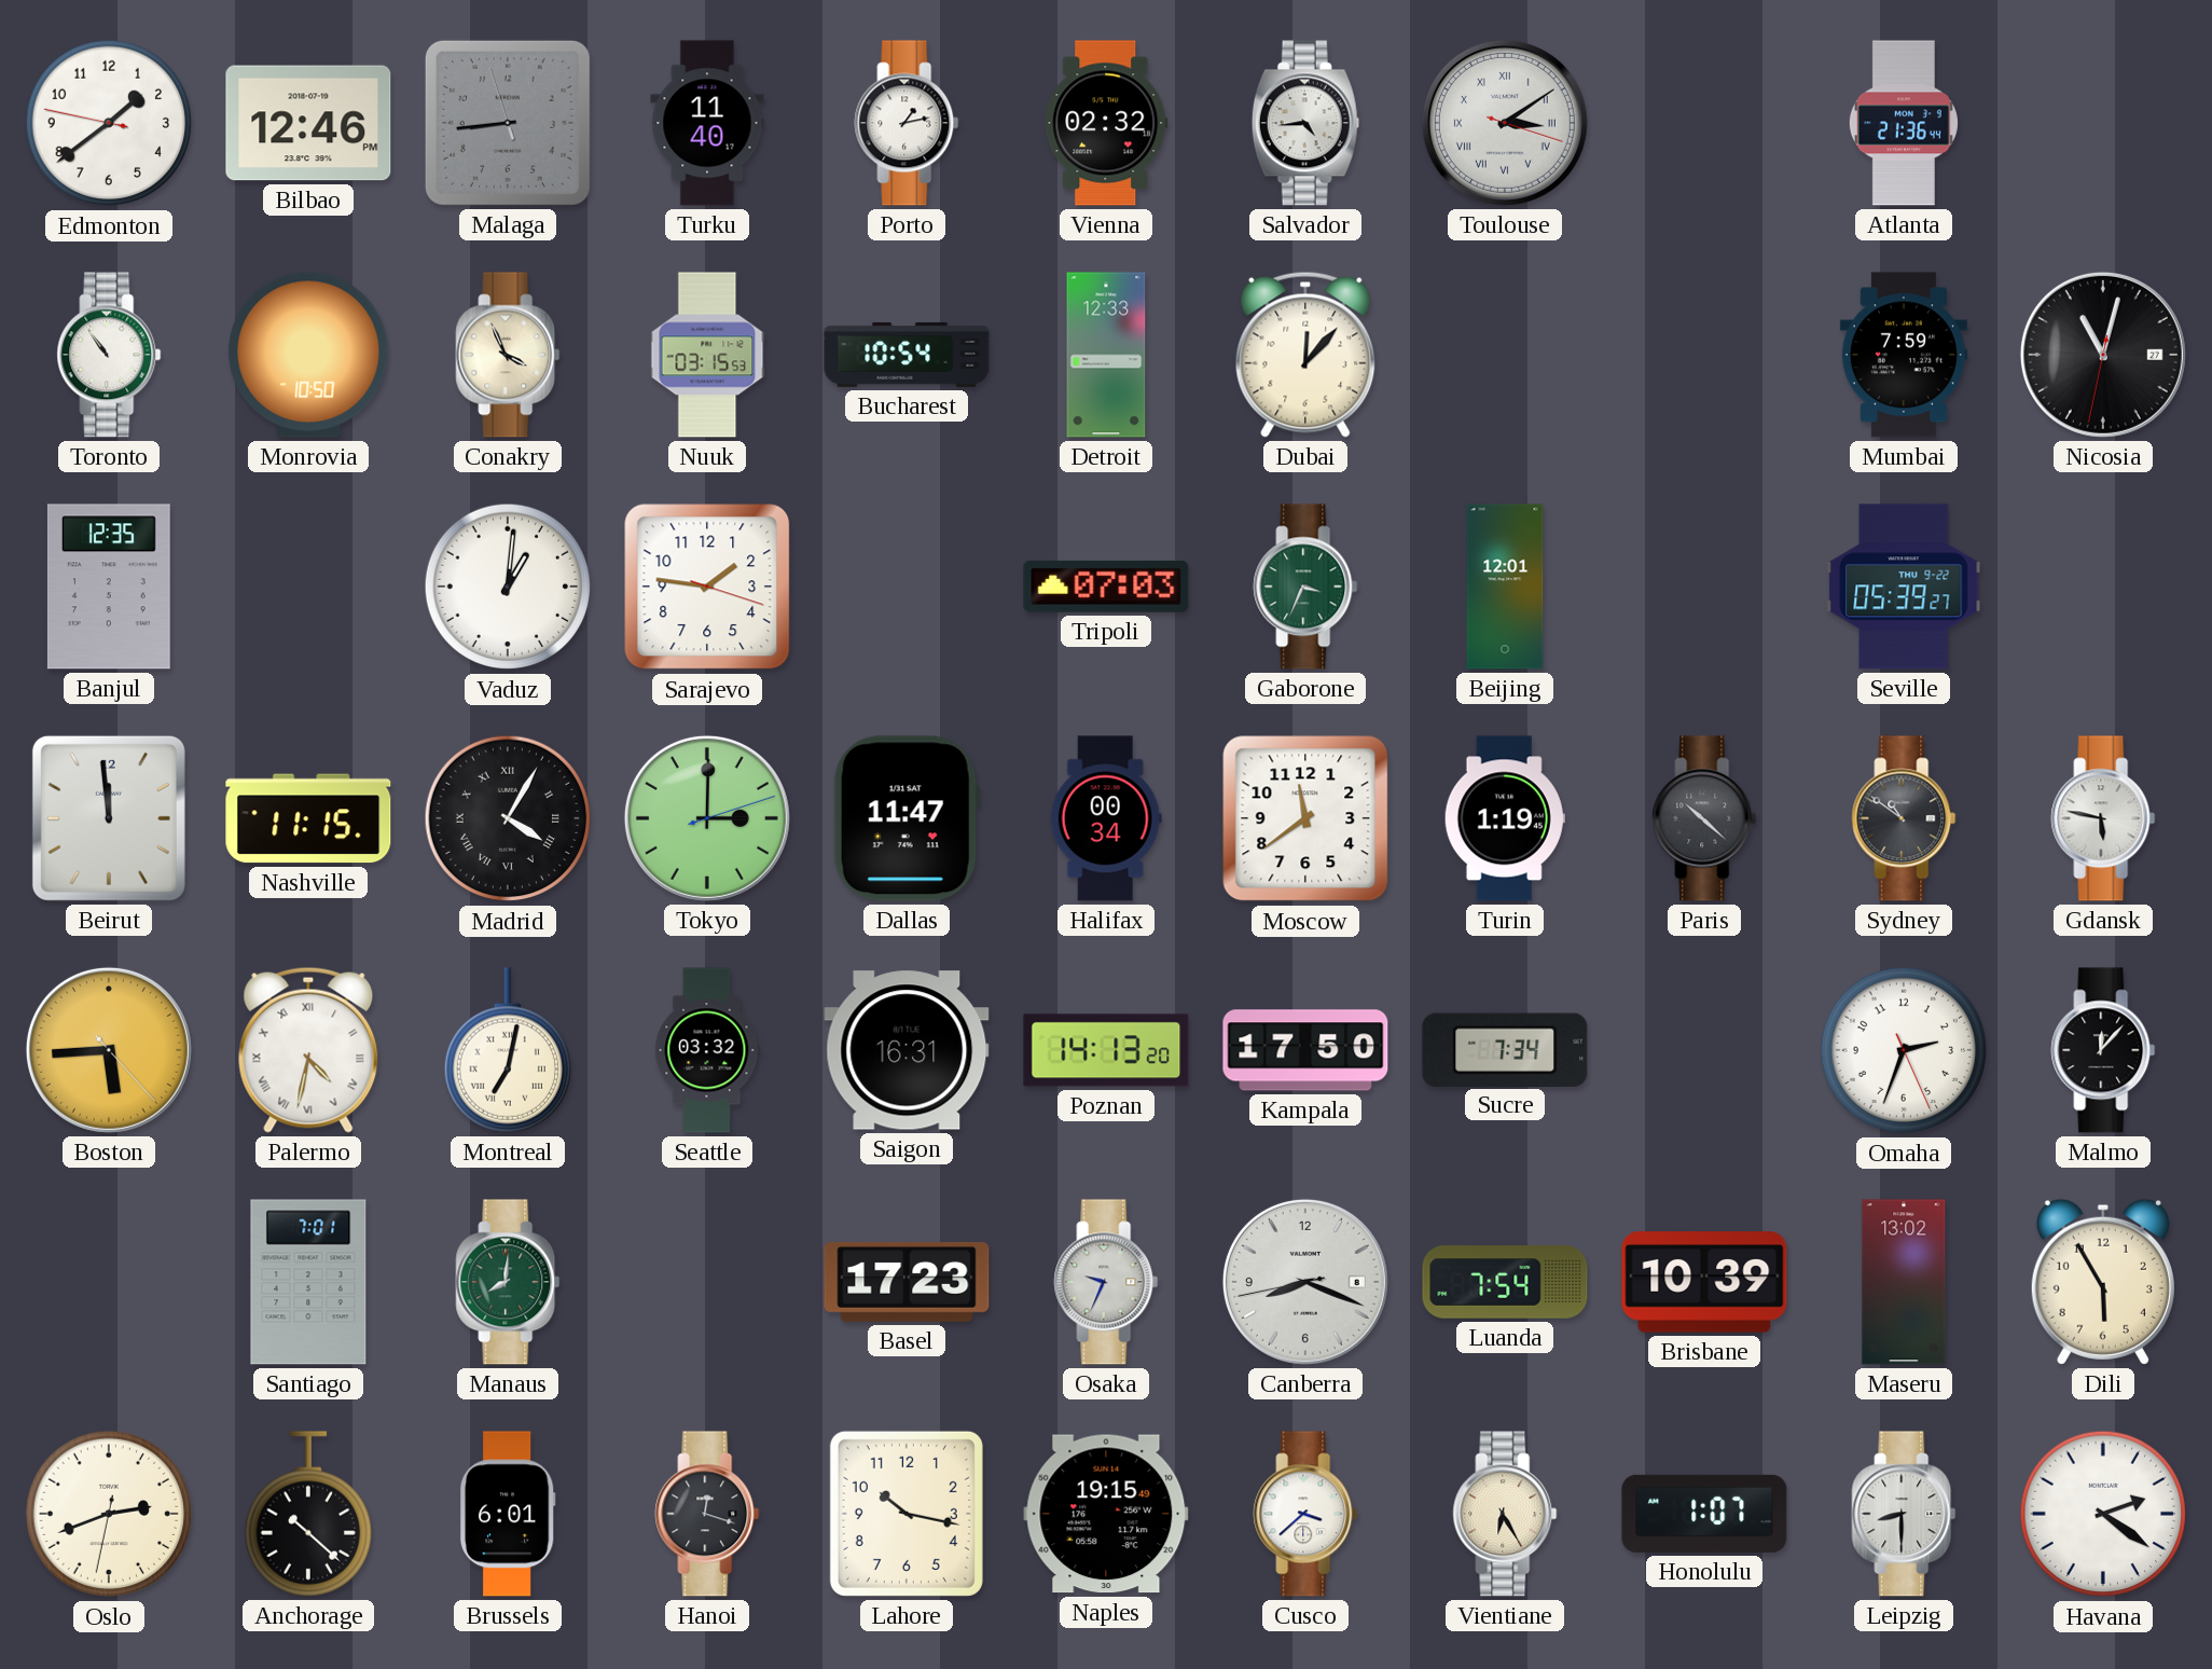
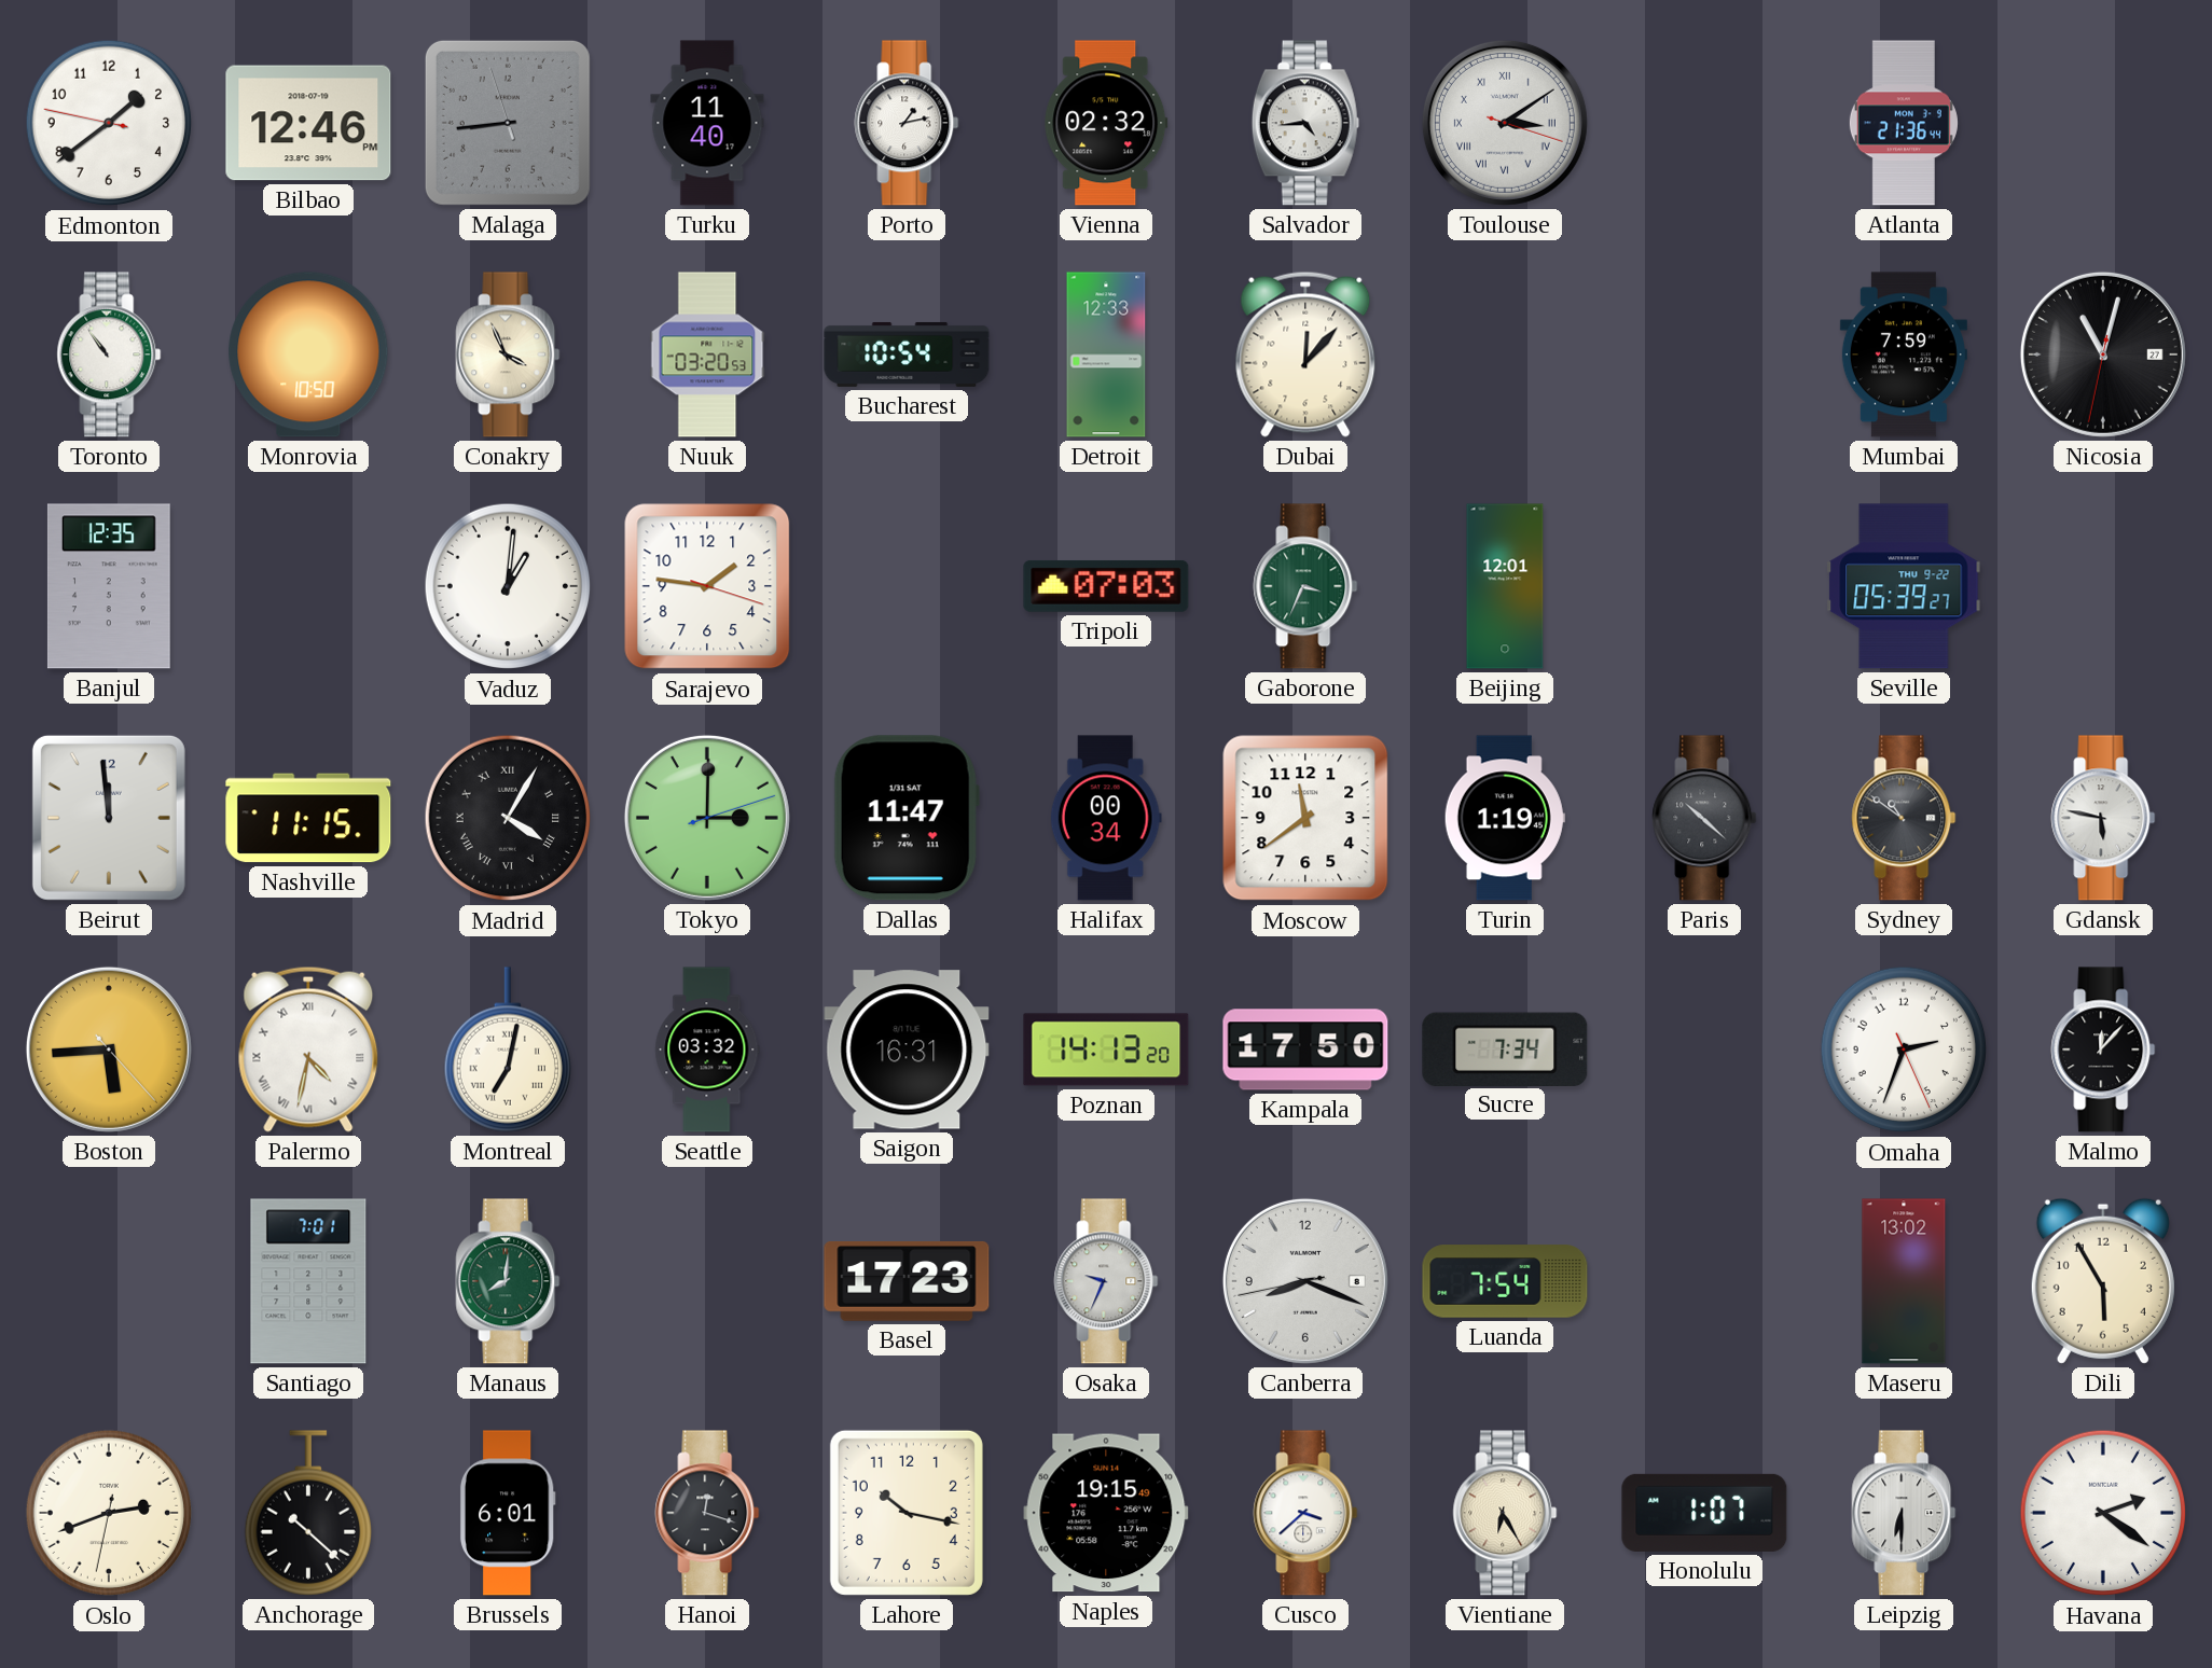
Nuuk: 03:15 -> 03:20 (707, 355)
Brisbane: 10:39 -> none (1704, 1282)
Leipzig: 8:30 -> 6:30 (1904, 1513)
